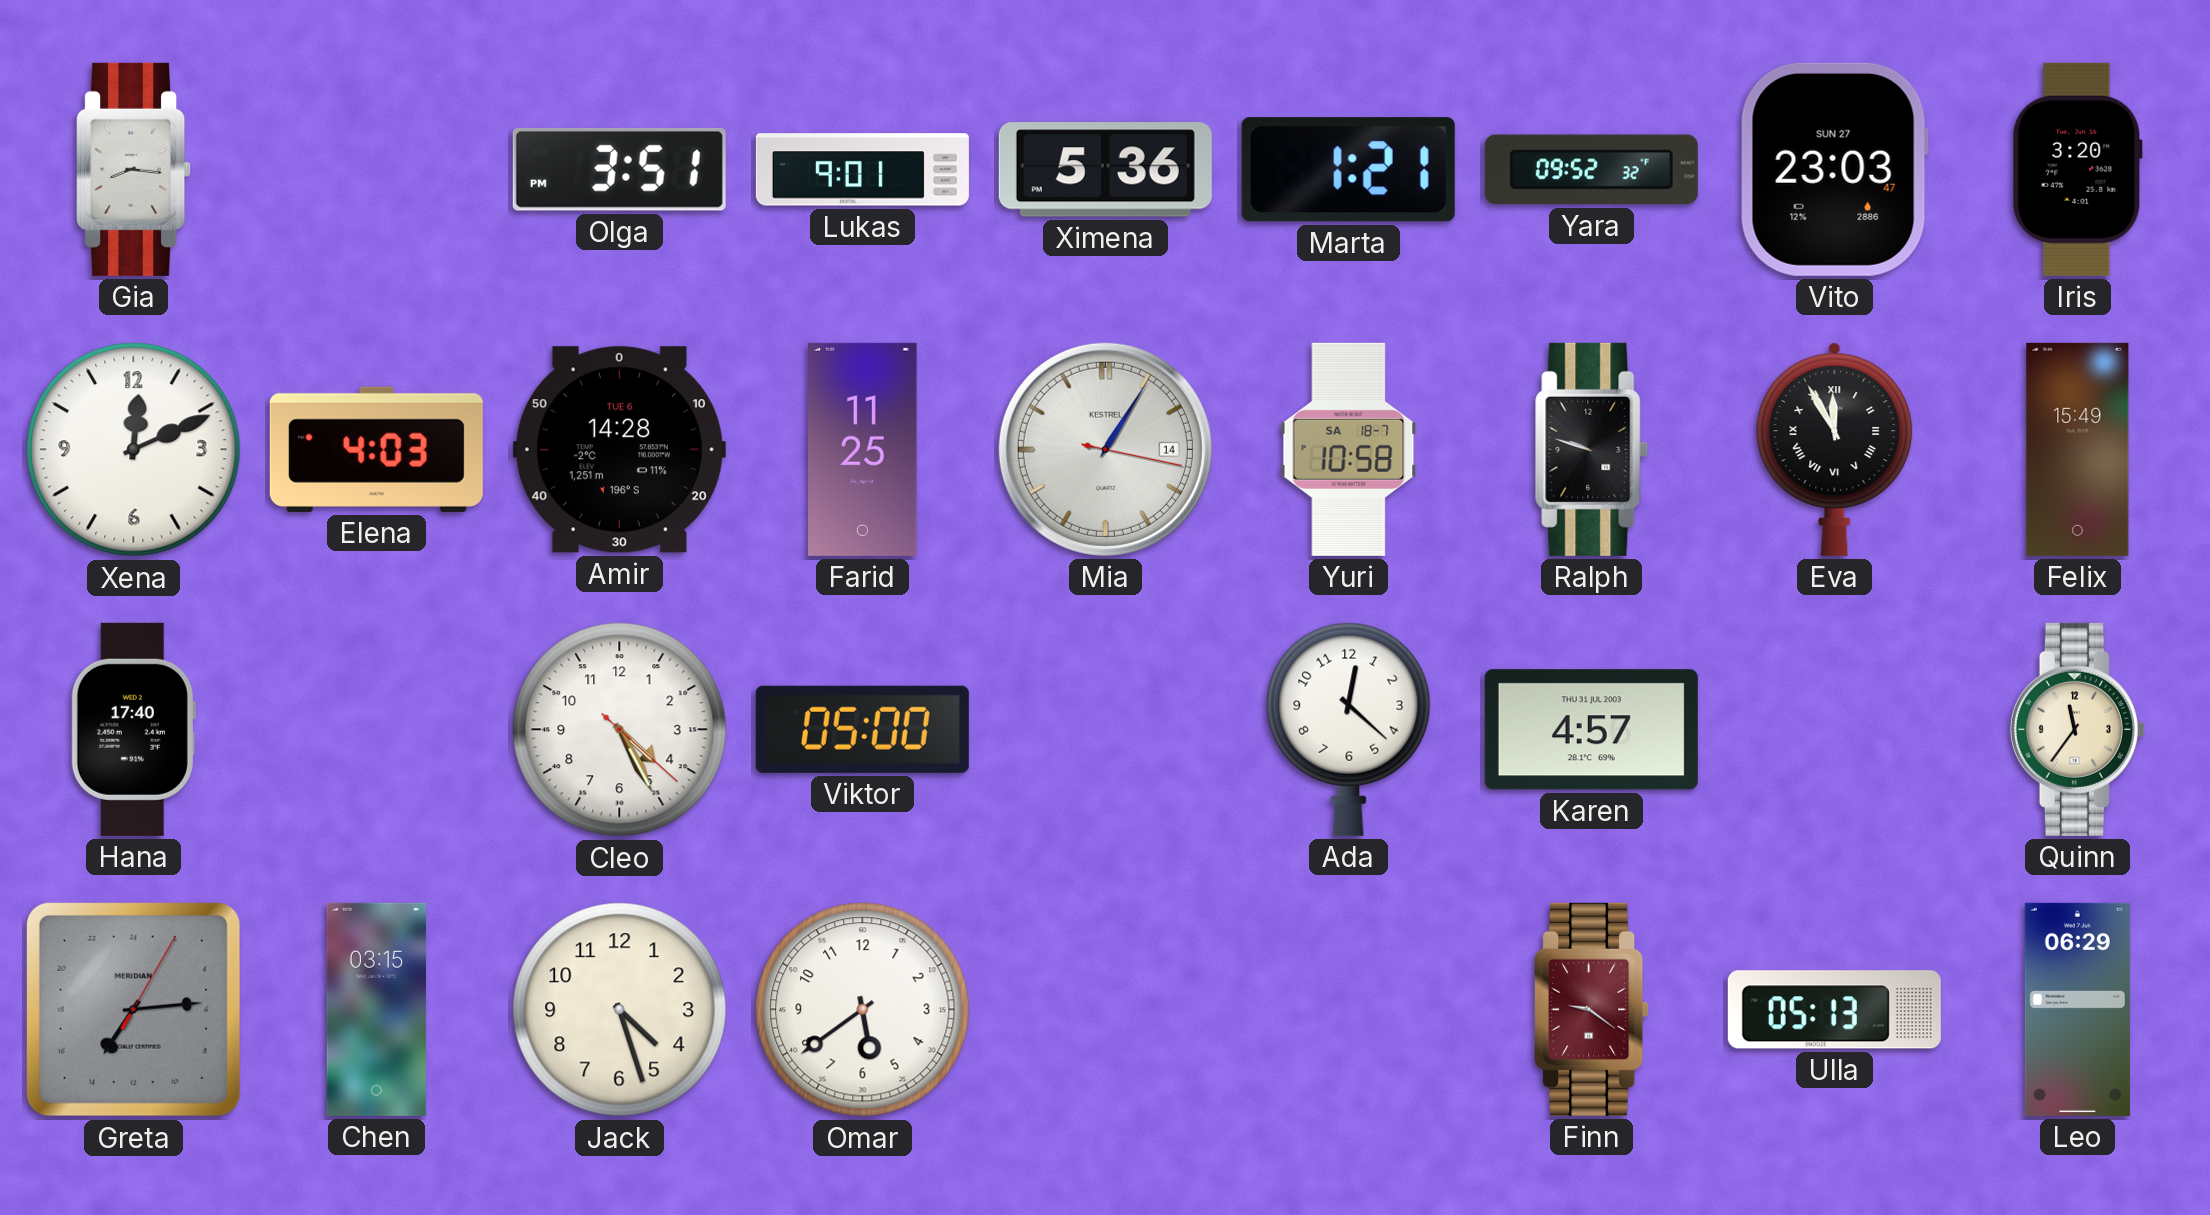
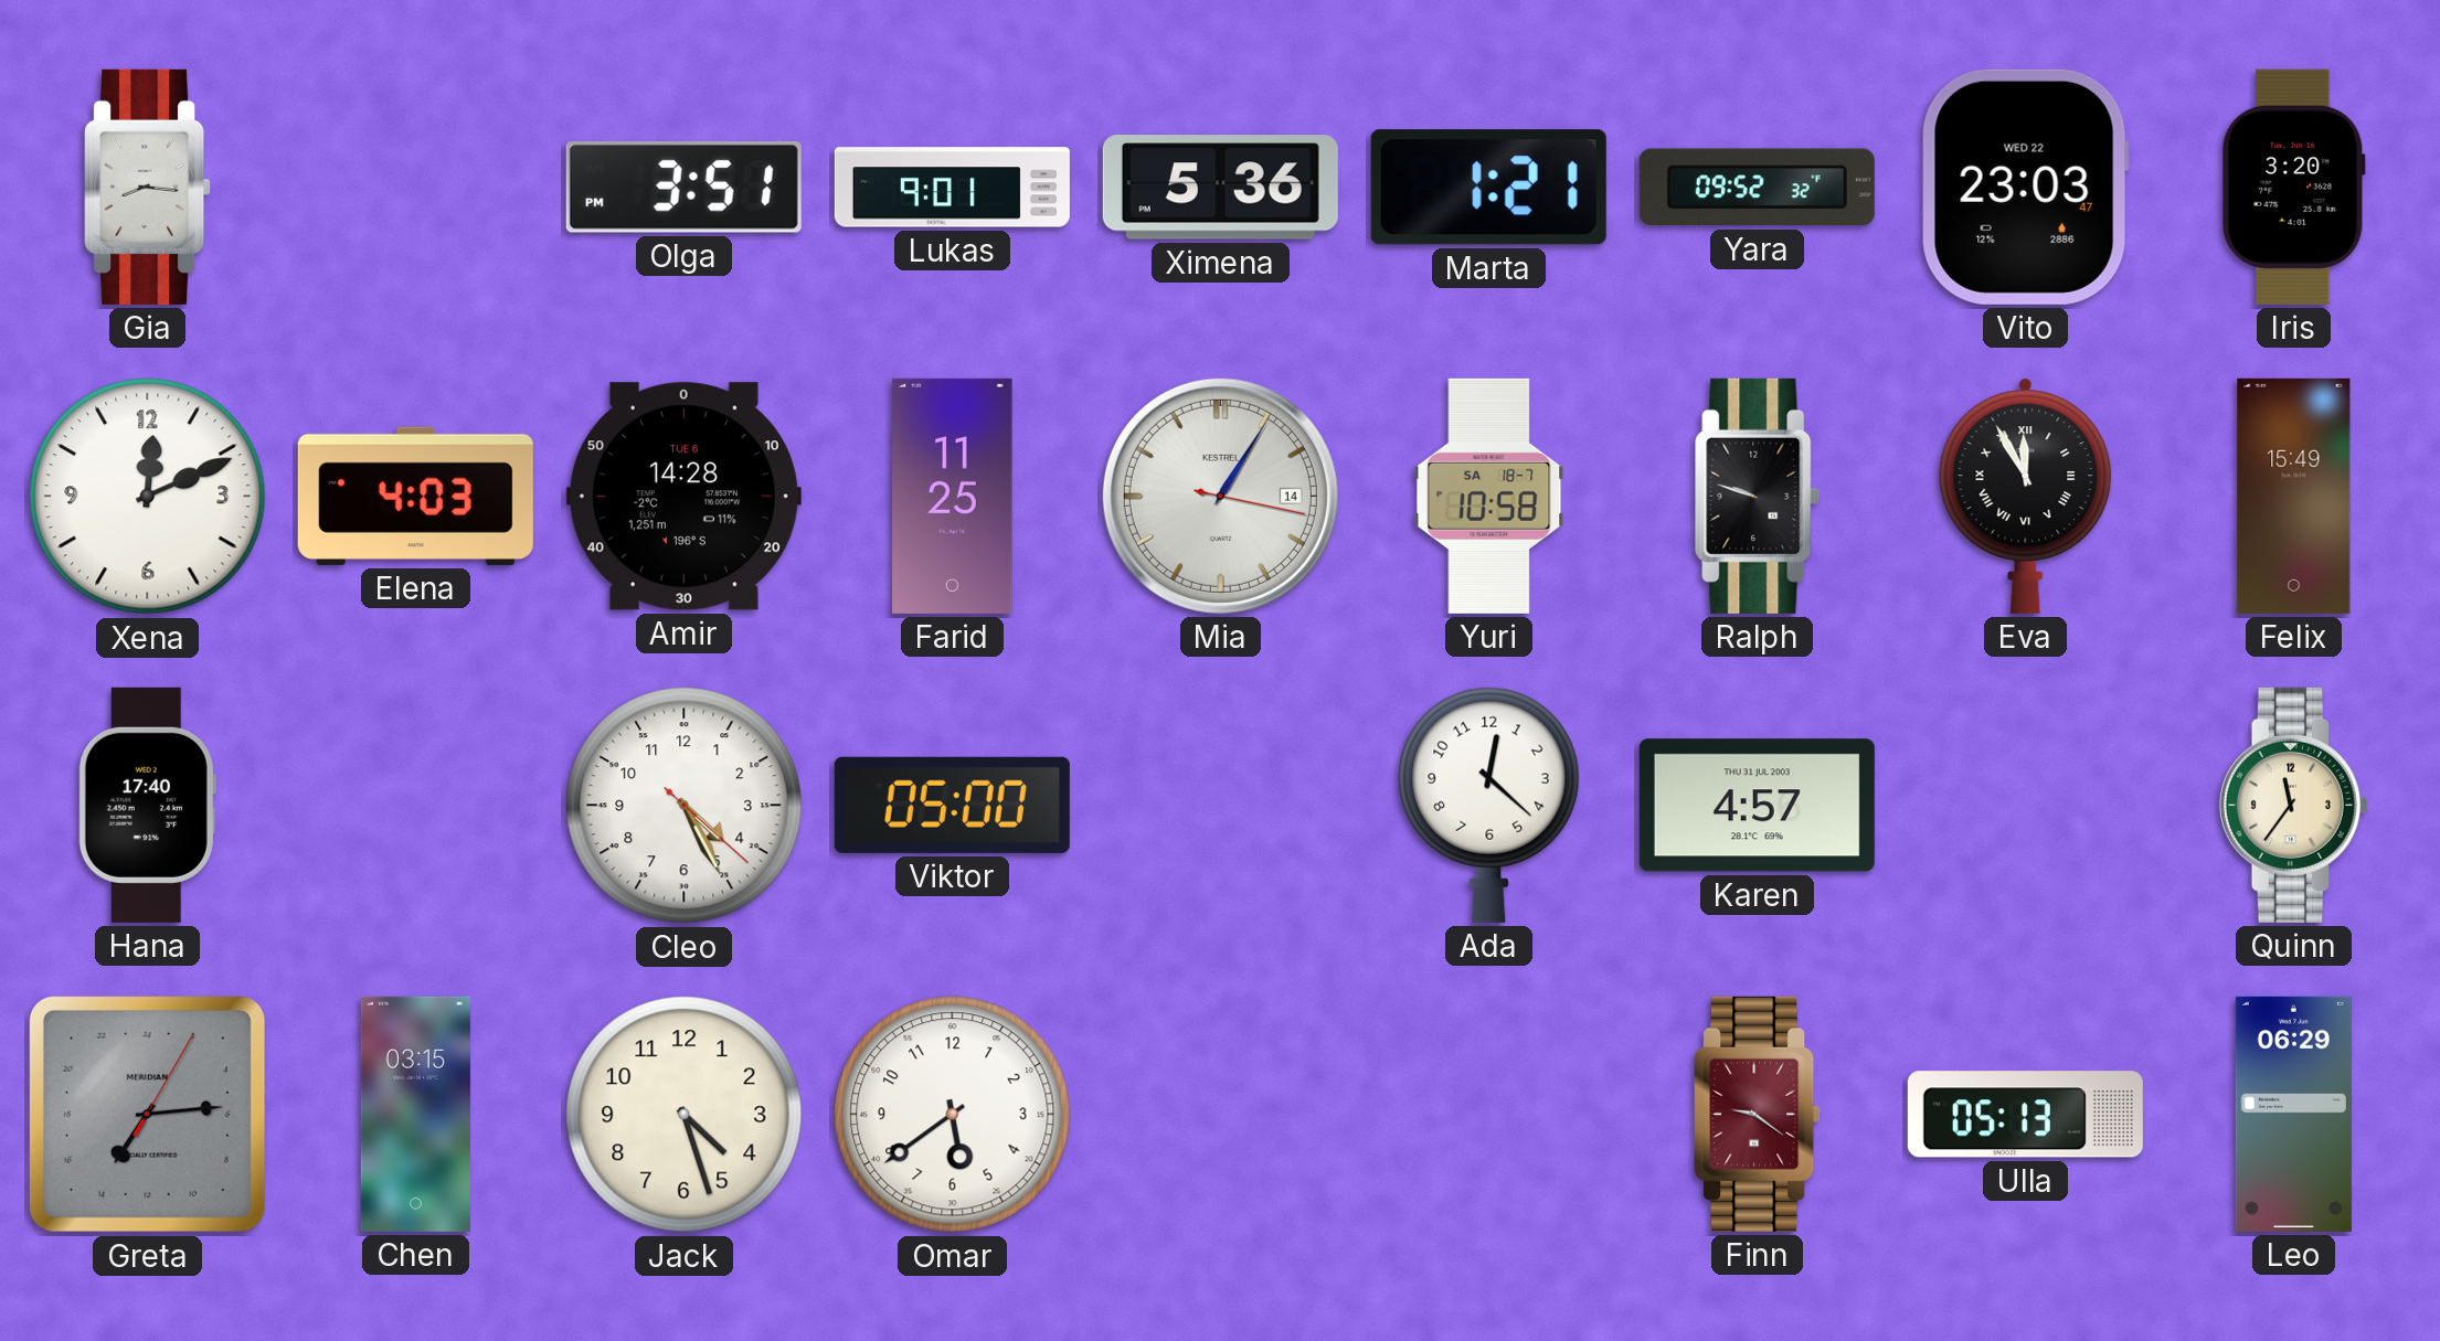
Vito date: SUN 27 -> WED 22 (2025, 187)
